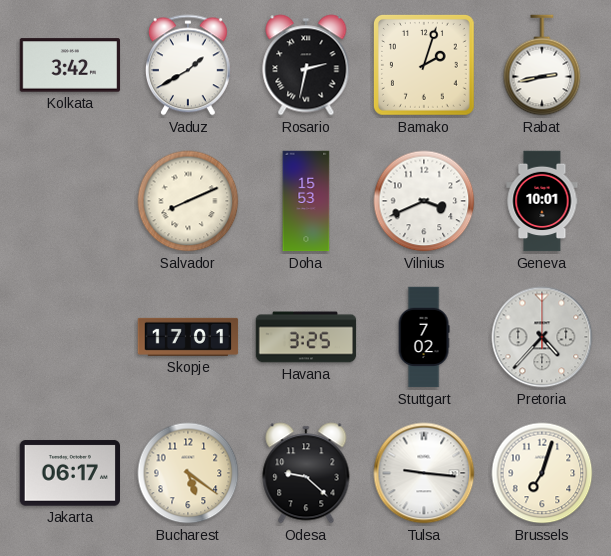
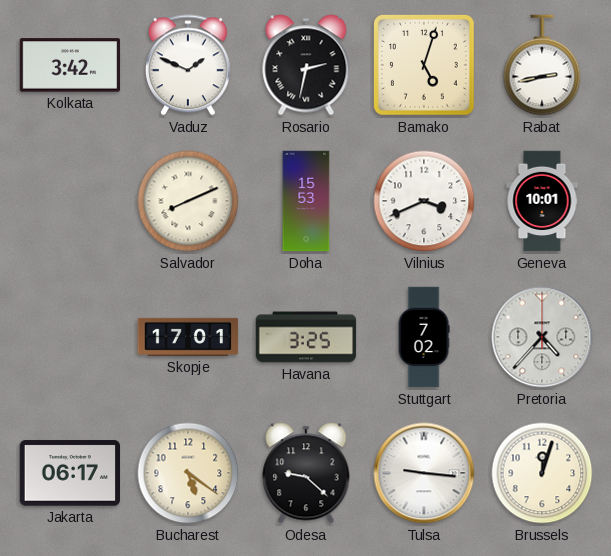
Vaduz: 1:40 -> 1:49 (188, 65)
Bamako: 2:03 -> 5:03 (424, 65)
Brussels: 7:03 -> 12:03 (542, 473)
